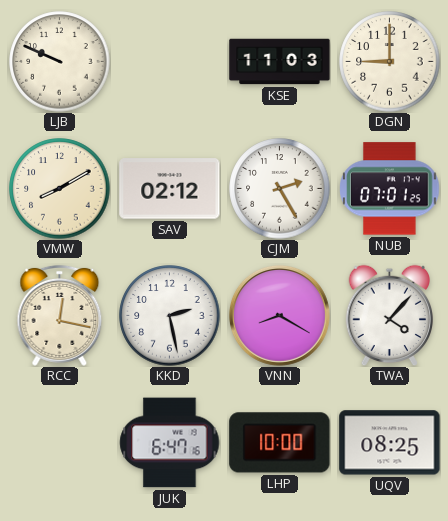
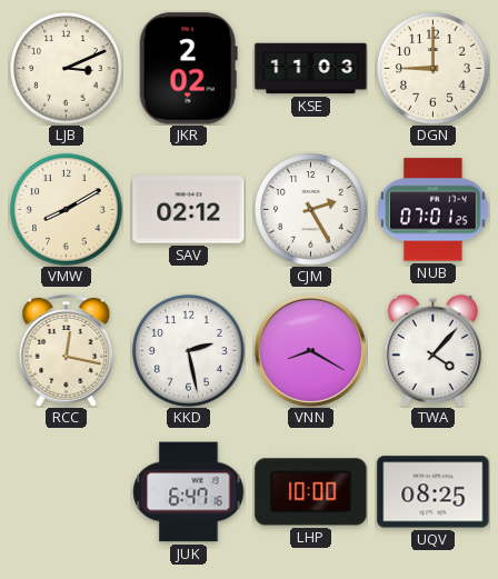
LJB: 9:49 -> 3:11 (67, 69)
JKR: none -> 2:02 (188, 69)
